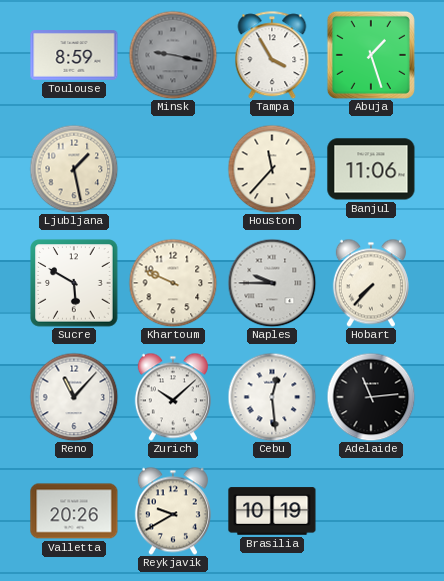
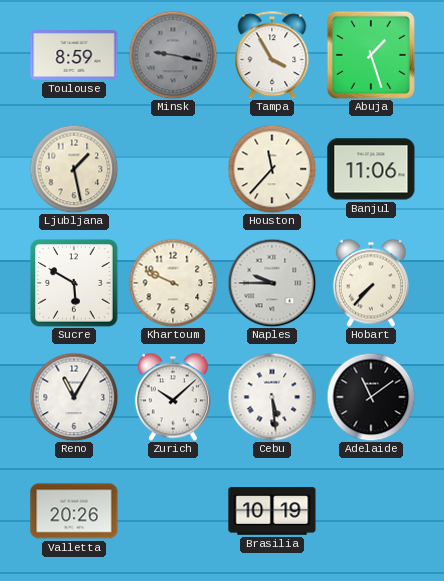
Reno: 11:07 -> 11:05 (74, 397)
Cebu: 12:29 -> 5:29 (272, 397)
Adelaide: 11:14 -> 11:09 (371, 397)
Reykjavik: 9:40 -> none (173, 511)
